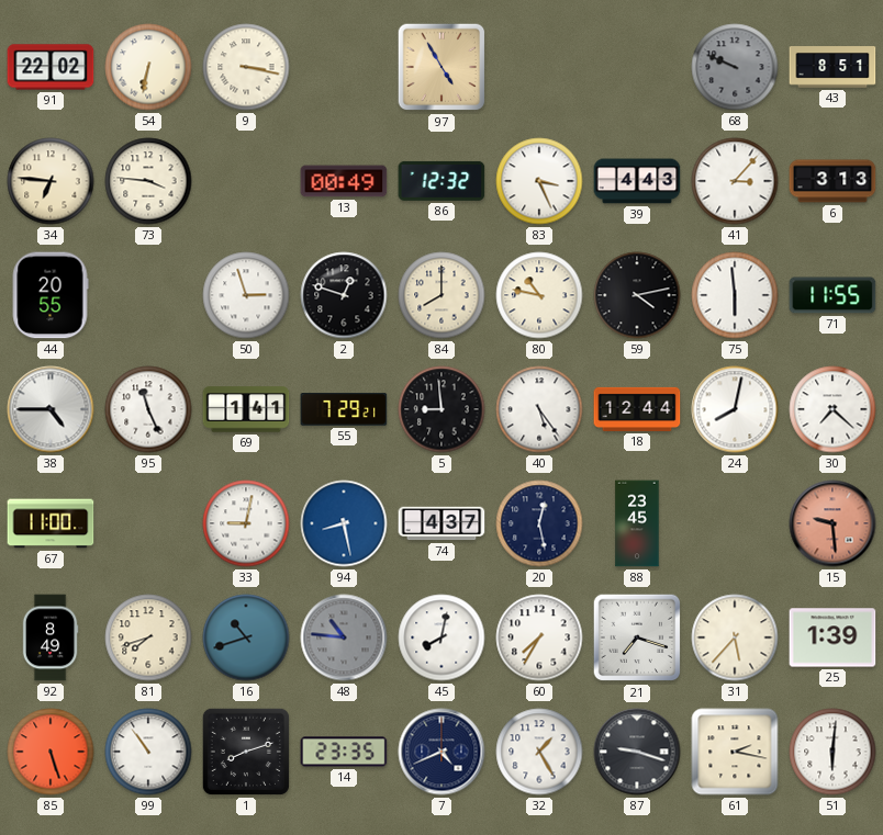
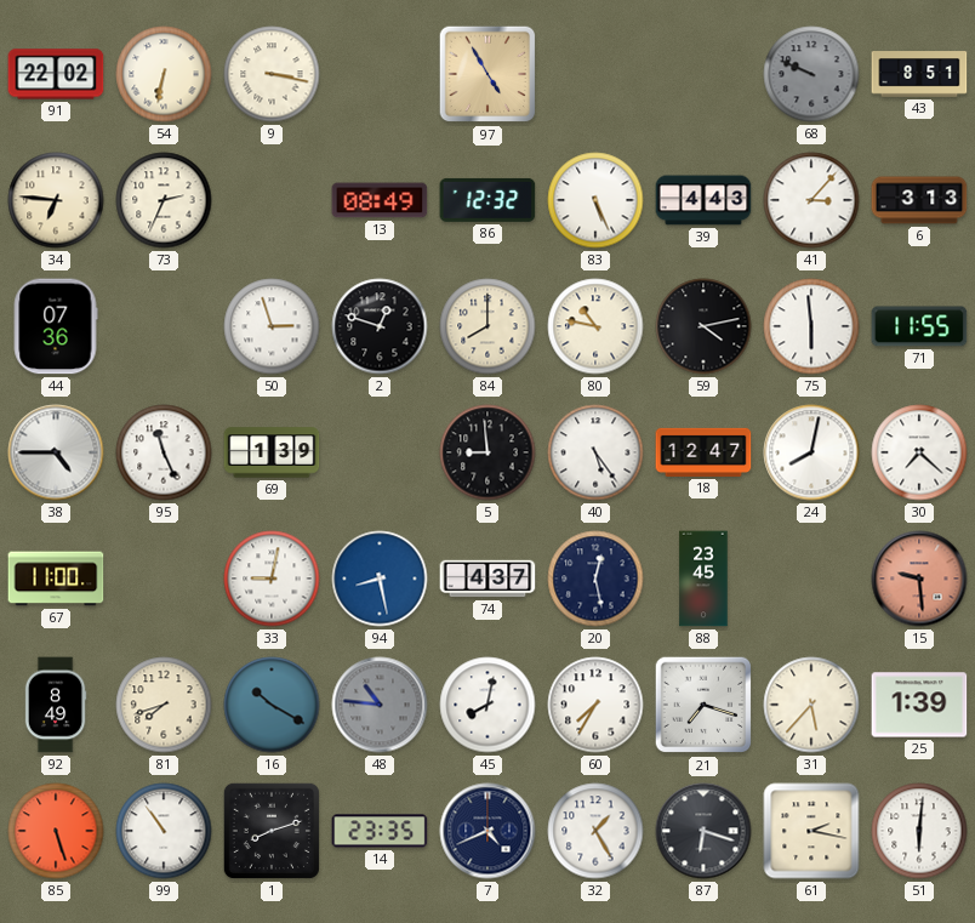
73: 3:46 -> 2:34 (164, 200)
13: 00:49 -> 08:49 (380, 200)
83: 3:26 -> 5:26 (595, 200)
44: 20:55 -> 07:36 (56, 326)
69: 1:41 -> 1:39 (272, 452)
55: 7:29 -> none (344, 409)
18: 12:44 -> 12:47 (703, 452)
16: 10:42 -> 10:20 (272, 705)
87: 9:18 -> 6:18 (703, 831)
